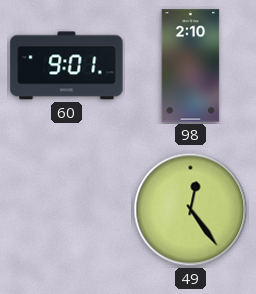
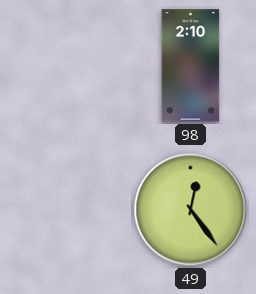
60: 9:01 -> none (67, 66)
